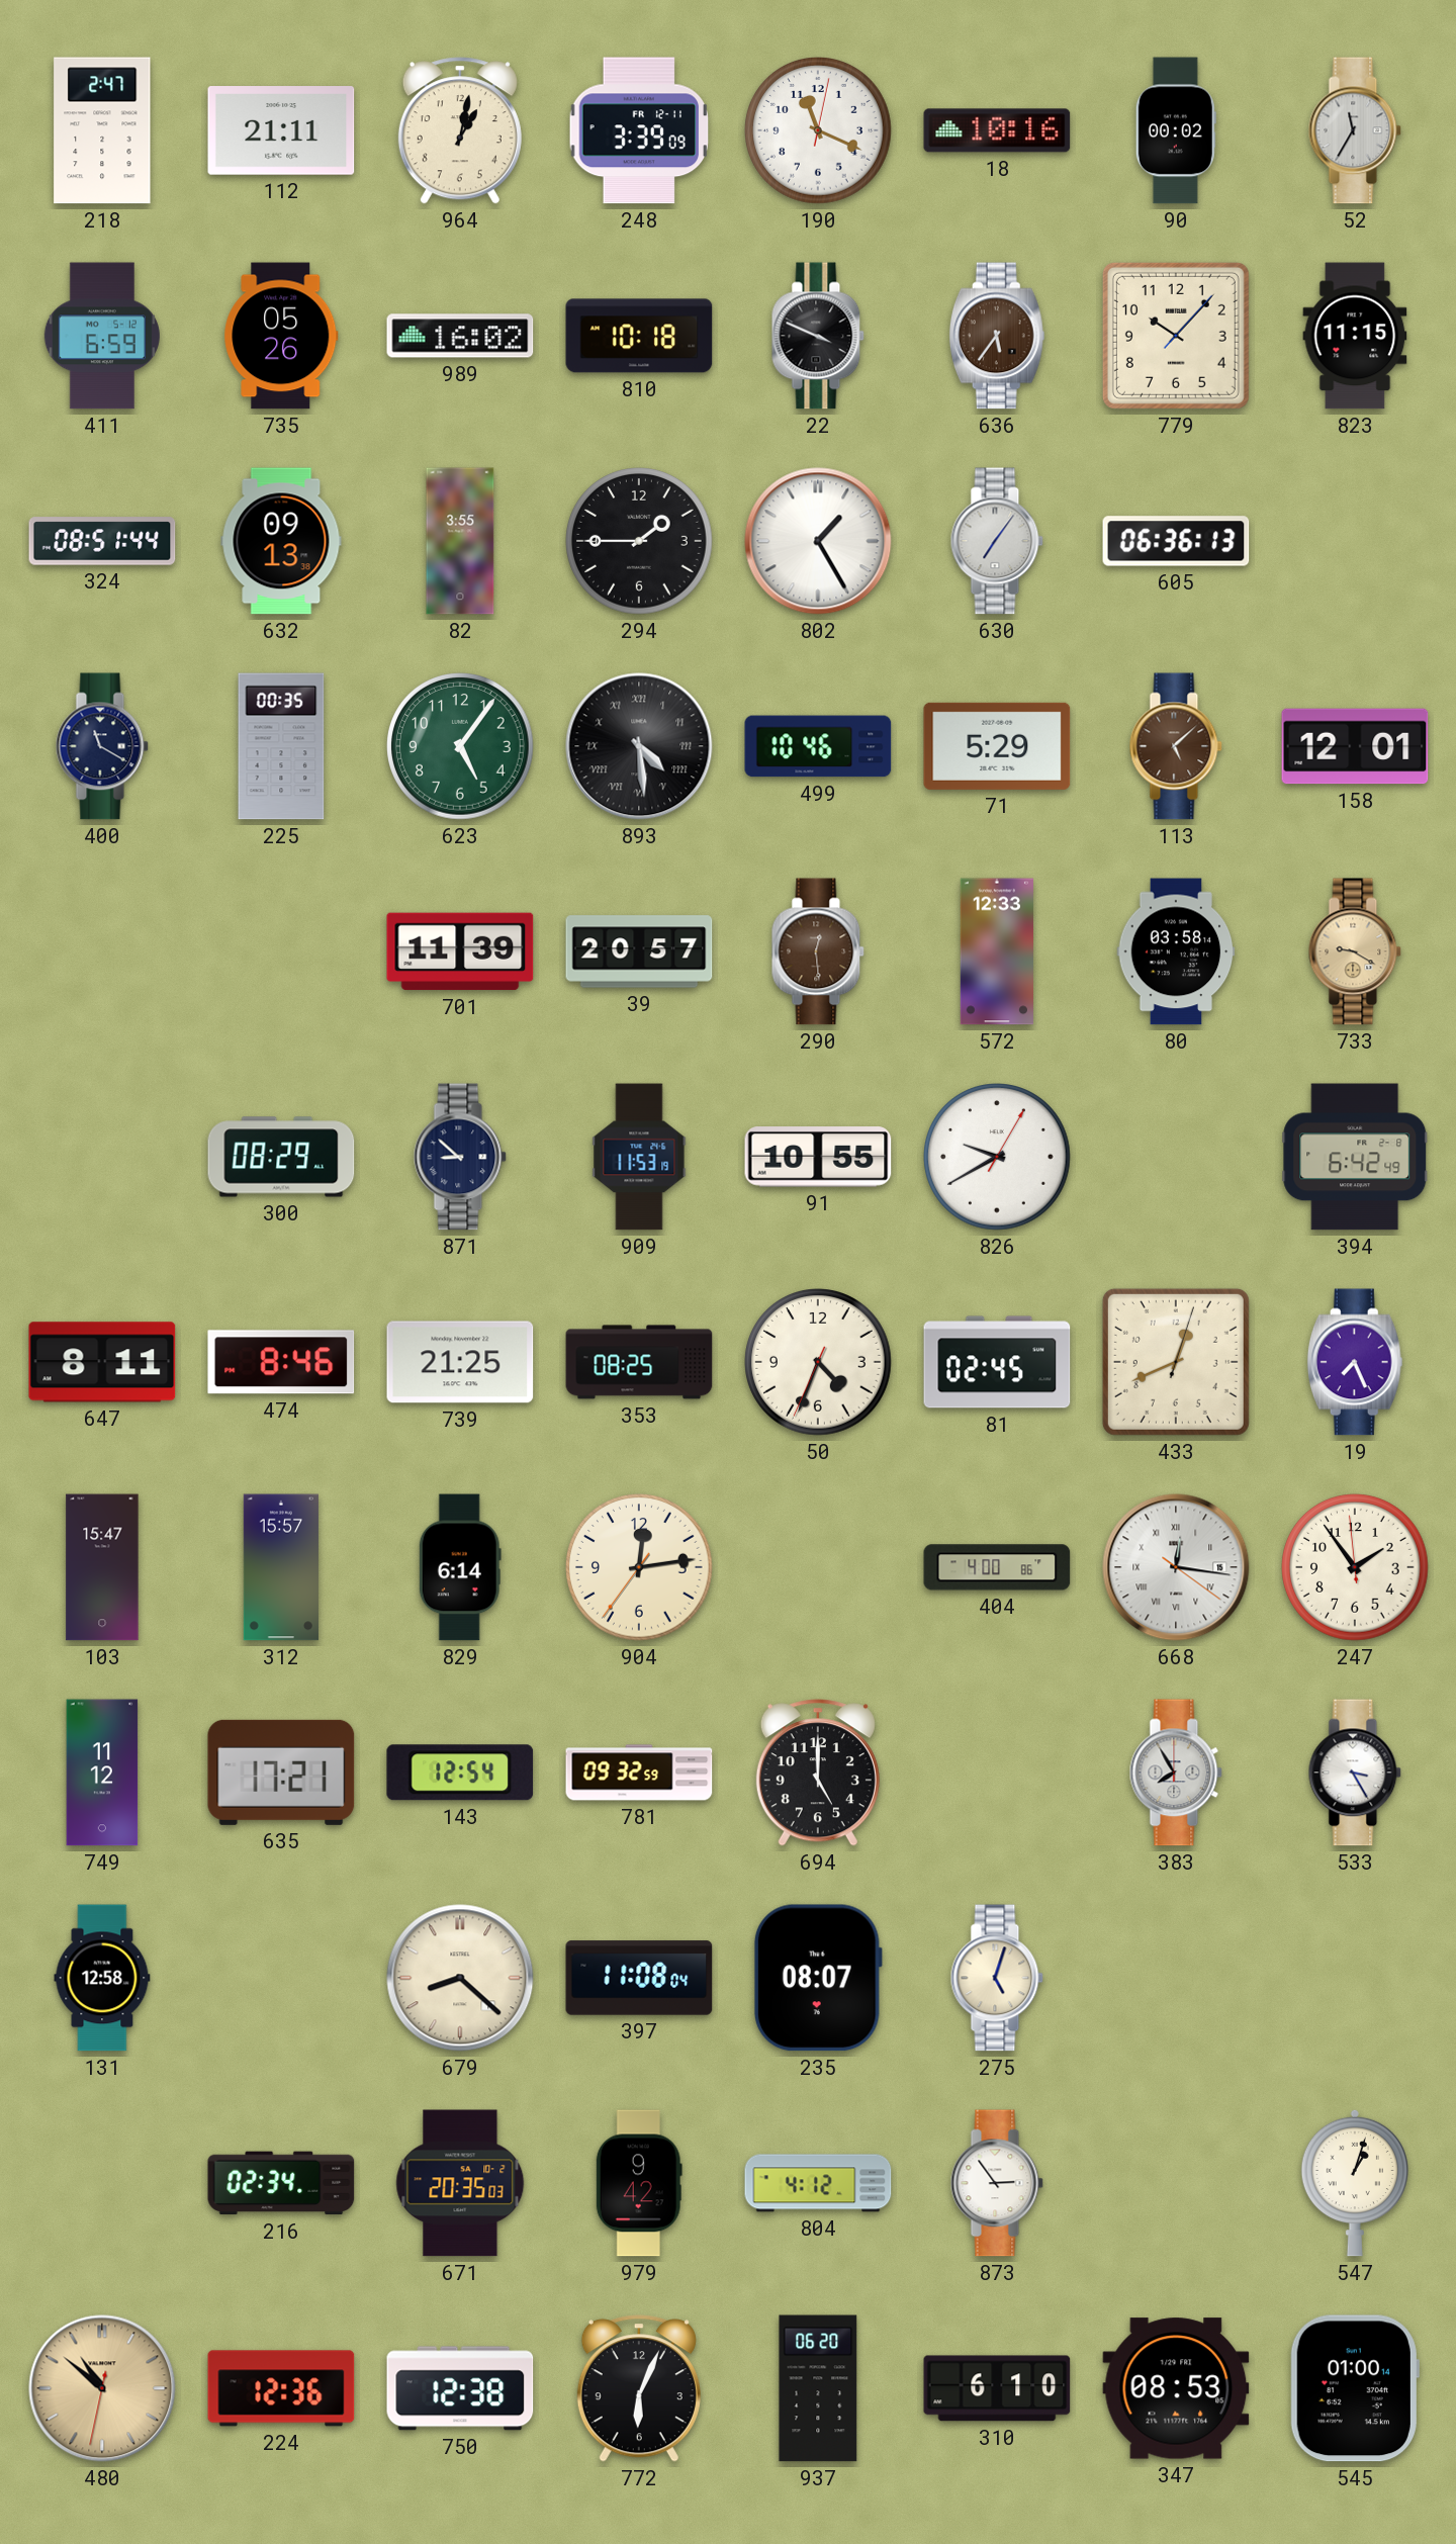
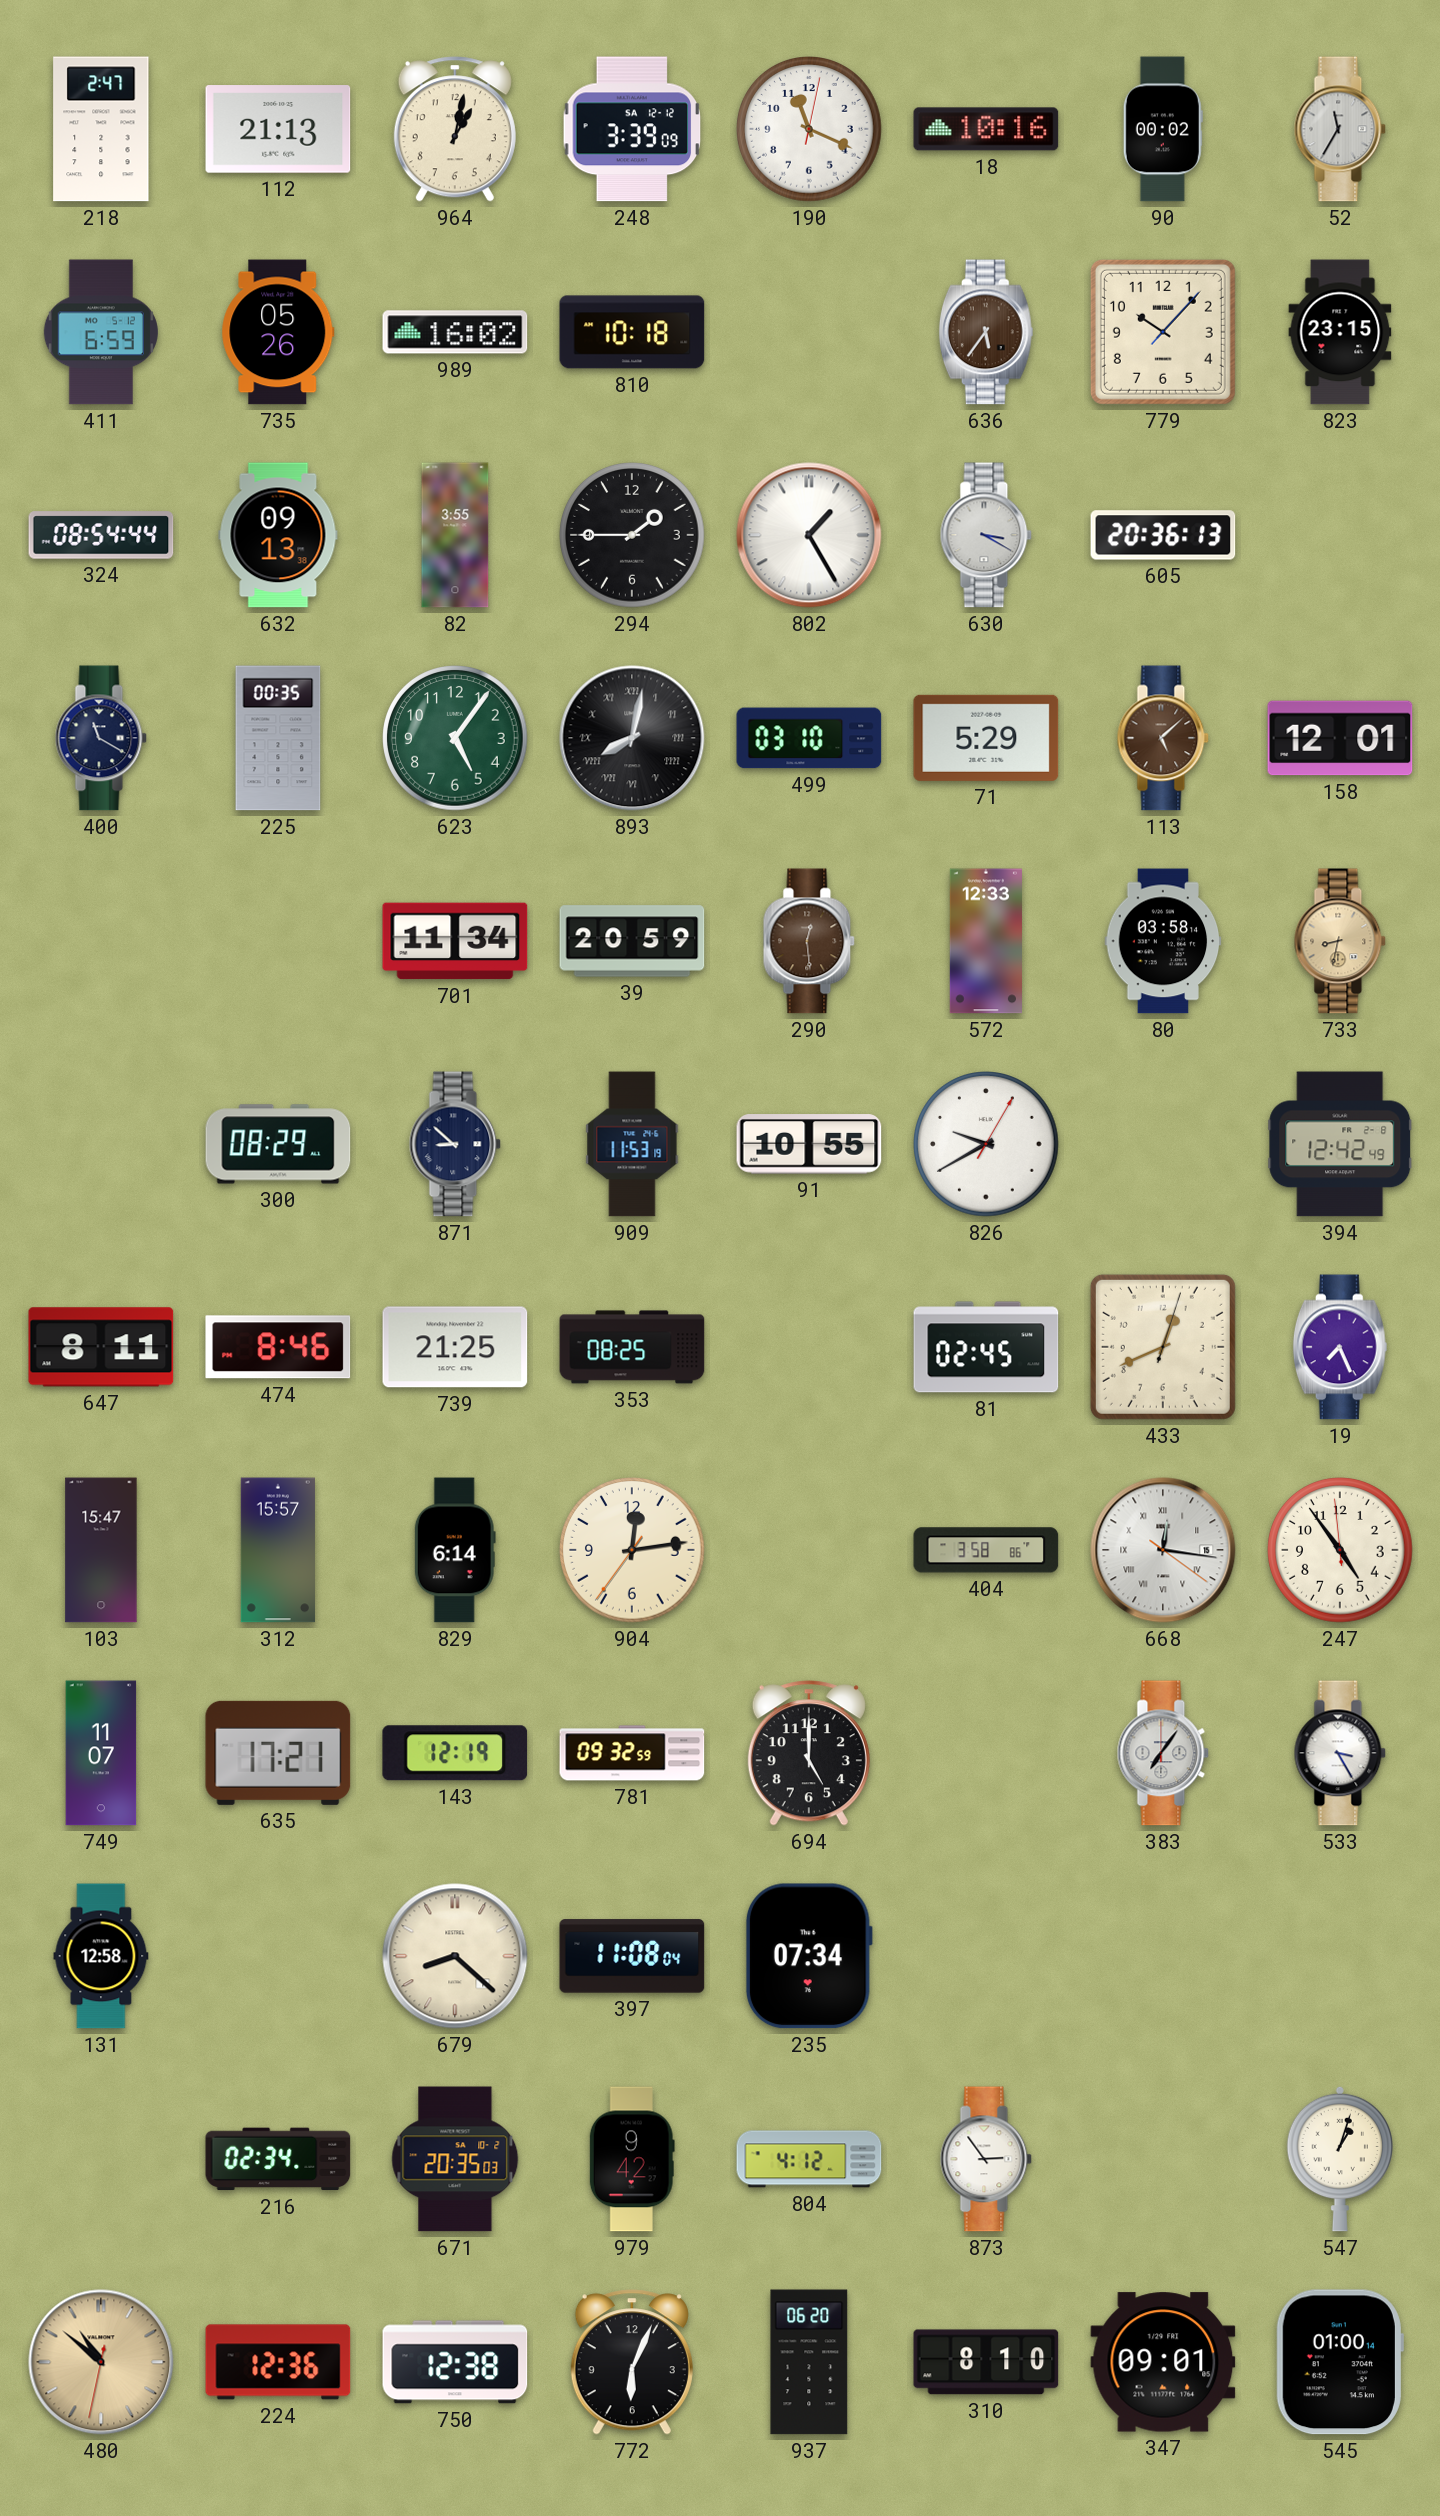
112: 21:11 -> 21:13 (278, 129)
248 date: FR 12-11 -> SA 12-12 (632, 129)
22: 3:49 -> none (818, 336)
823: 11:15 -> 23:15 (1340, 332)
324: 08:51 -> 08:54 (101, 535)
630: 7:06 -> 3:20 (986, 535)
605: 06:36 -> 20:36 (1163, 535)
893: 4:29 -> 8:02 (632, 738)
499: 10:46 -> 03:10 (809, 738)
701: 11:39 -> 11:34 (455, 941)
39: 20:57 -> 20:59 (632, 941)
733: 9:20 -> 8:32 (1340, 941)
394: 6:42 -> 12:42 (1340, 1144)
50: 4:33 -> none (818, 1362)
404: 4:00 -> 3:58 (986, 1550)
247: 1:53 -> 4:53 (1340, 1550)
749: 11:12 -> 11:07 (101, 1753)
143: 12:54 -> 12:19 (455, 1753)
383: 7:55 -> 7:06 (1163, 1753)
235: 08:07 -> 07:34 (809, 1956)
275: 5:03 -> none (997, 1978)
310: 6:10 -> 8:10 (986, 2362)
347: 08:53 -> 09:01 (1163, 2362)
